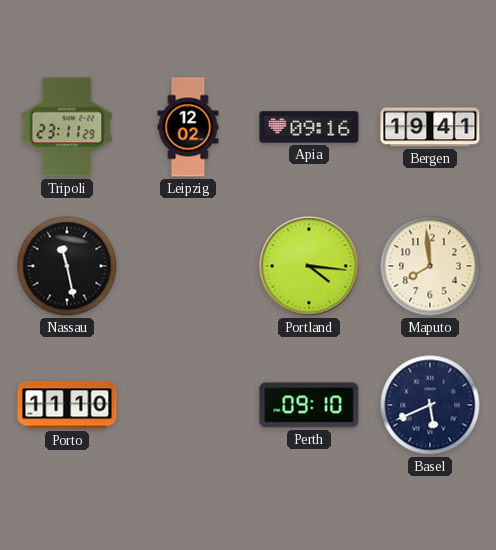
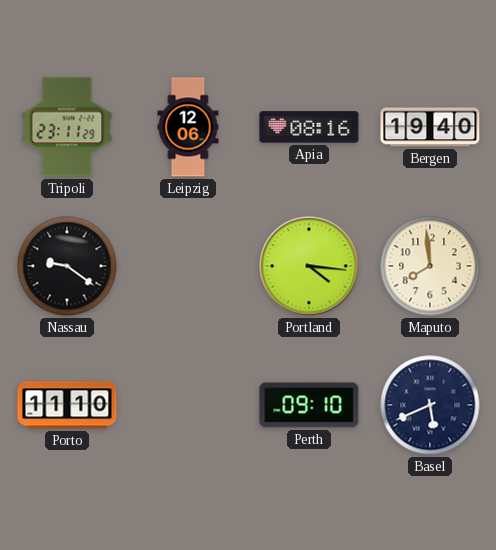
Leipzig: 12:02 -> 12:06 (188, 127)
Apia: 09:16 -> 08:16 (309, 127)
Bergen: 19:41 -> 19:40 (430, 127)
Nassau: 11:28 -> 9:21 (67, 266)
